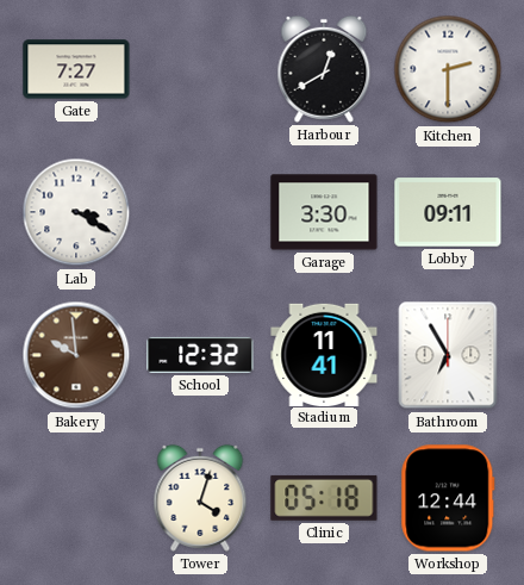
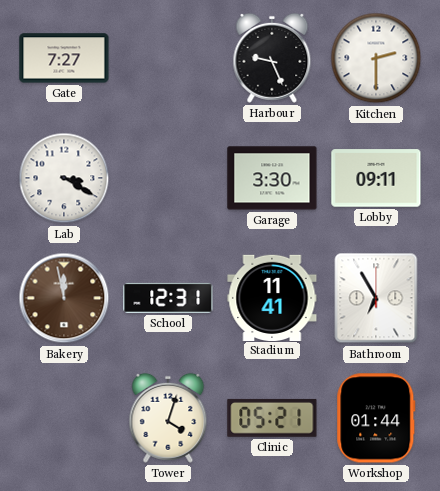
Harbour: 12:40 -> 9:26 (272, 58)
Bakery: 9:59 -> 11:58 (64, 298)
School: 12:32 -> 12:31 (168, 298)
Clinic: 05:18 -> 05:21 (272, 418)
Workshop: 12:44 -> 01:44 (376, 418)
